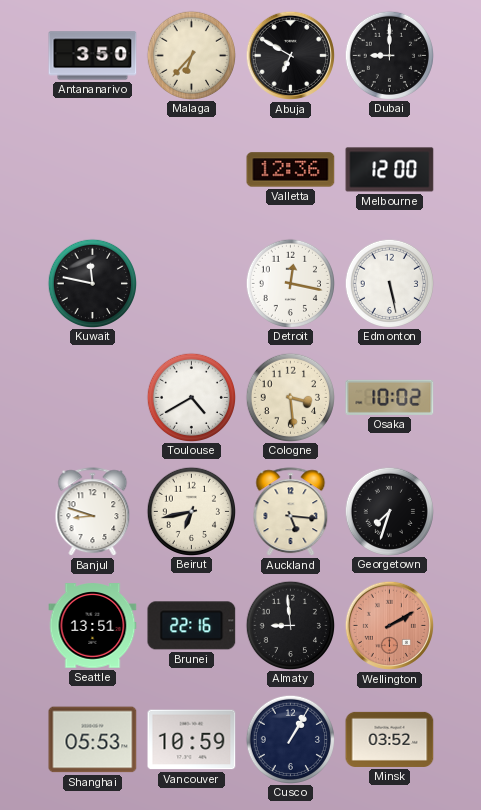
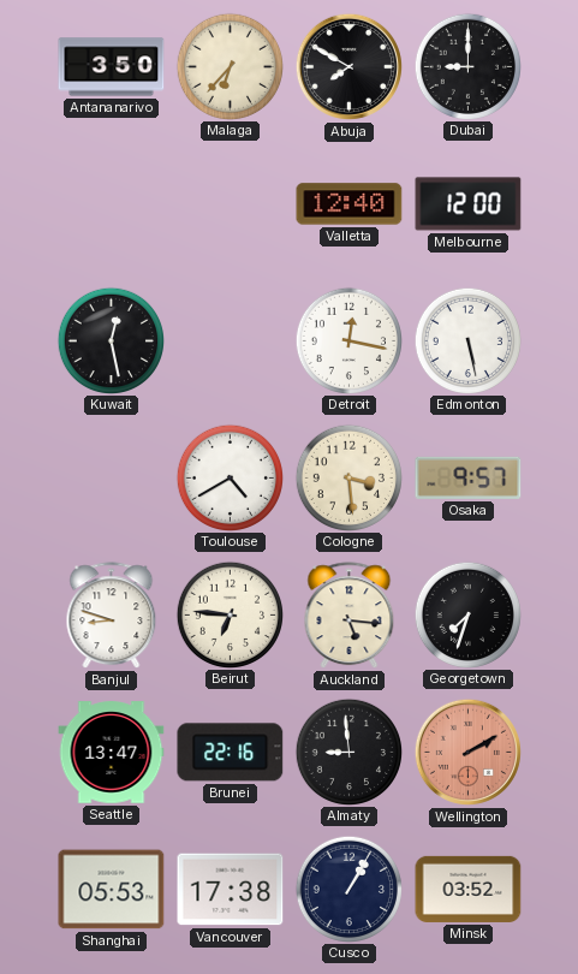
Abuja: 6:50 -> 7:50 (348, 66)
Valletta: 12:36 -> 12:40 (350, 204)
Kuwait: 11:47 -> 12:28 (111, 340)
Osaka: 10:02 -> 9:57 (469, 477)
Beirut: 6:43 -> 6:46 (230, 614)
Seattle: 13:51 -> 13:47 (112, 753)
Vancouver: 10:59 -> 17:38 (231, 890)
